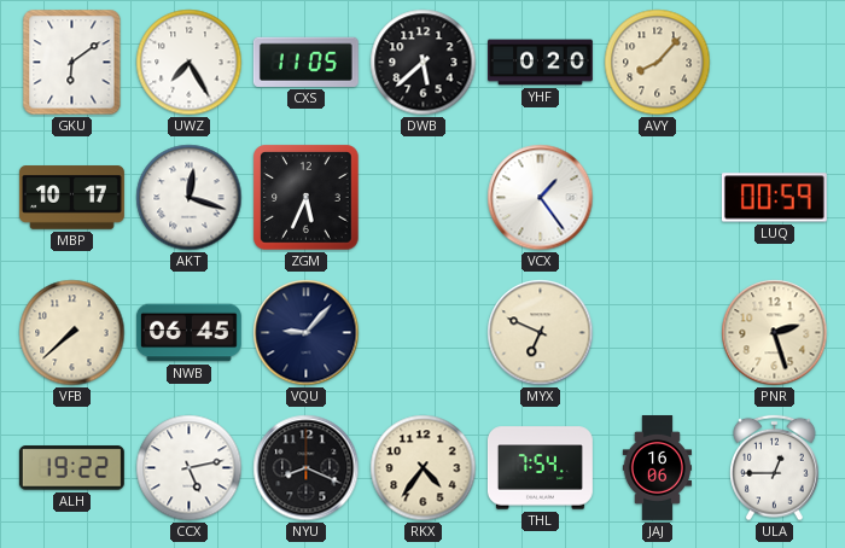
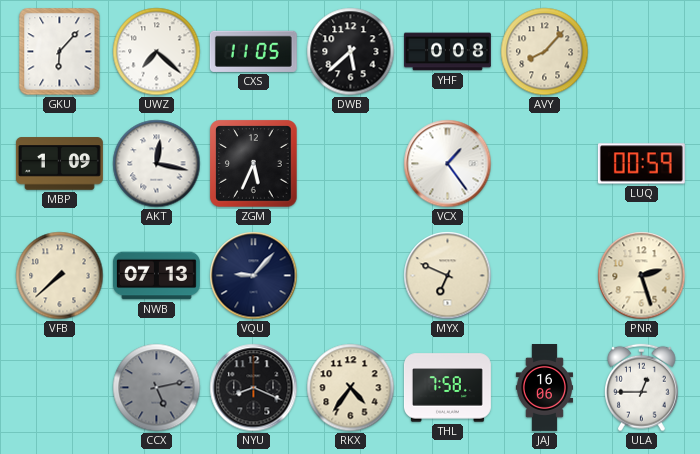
GKU: 6:09 -> 6:07 (60, 52)
UWZ: 7:25 -> 7:22 (157, 52)
YHF: 0:20 -> 0:08 (447, 52)
MBP: 10:17 -> 1:09 (59, 164)
AKT: 12:18 -> 12:17 (157, 164)
NWB: 06:45 -> 07:13 (156, 276)
ALH: 19:22 -> none (71, 468)
CCX dial: white -> grey (157, 388)
THL: 7:54 -> 7:58 (447, 388)
